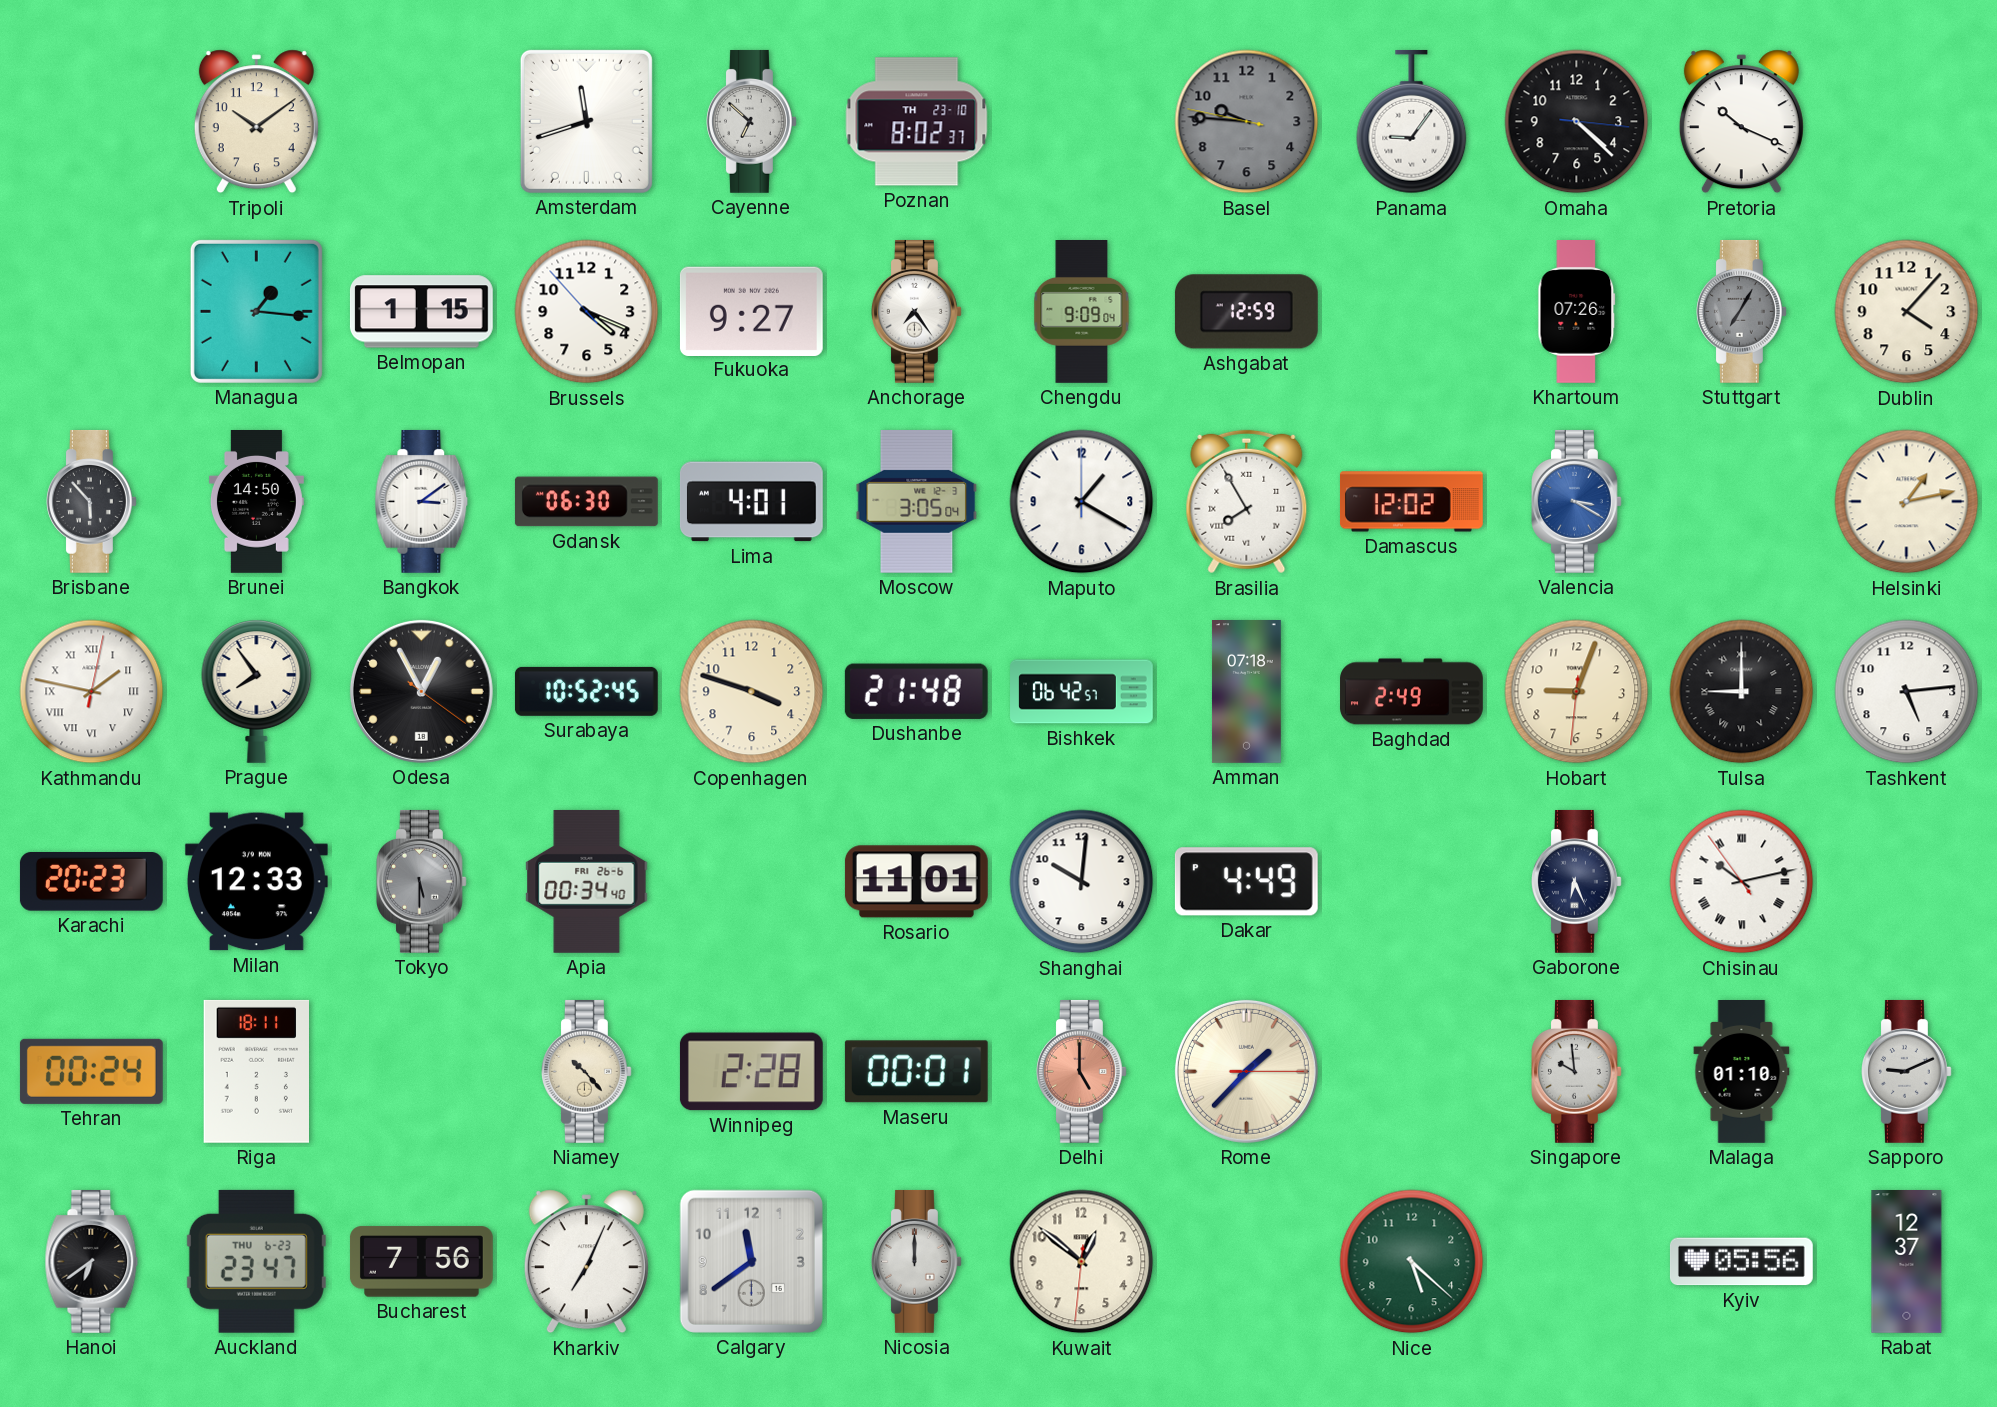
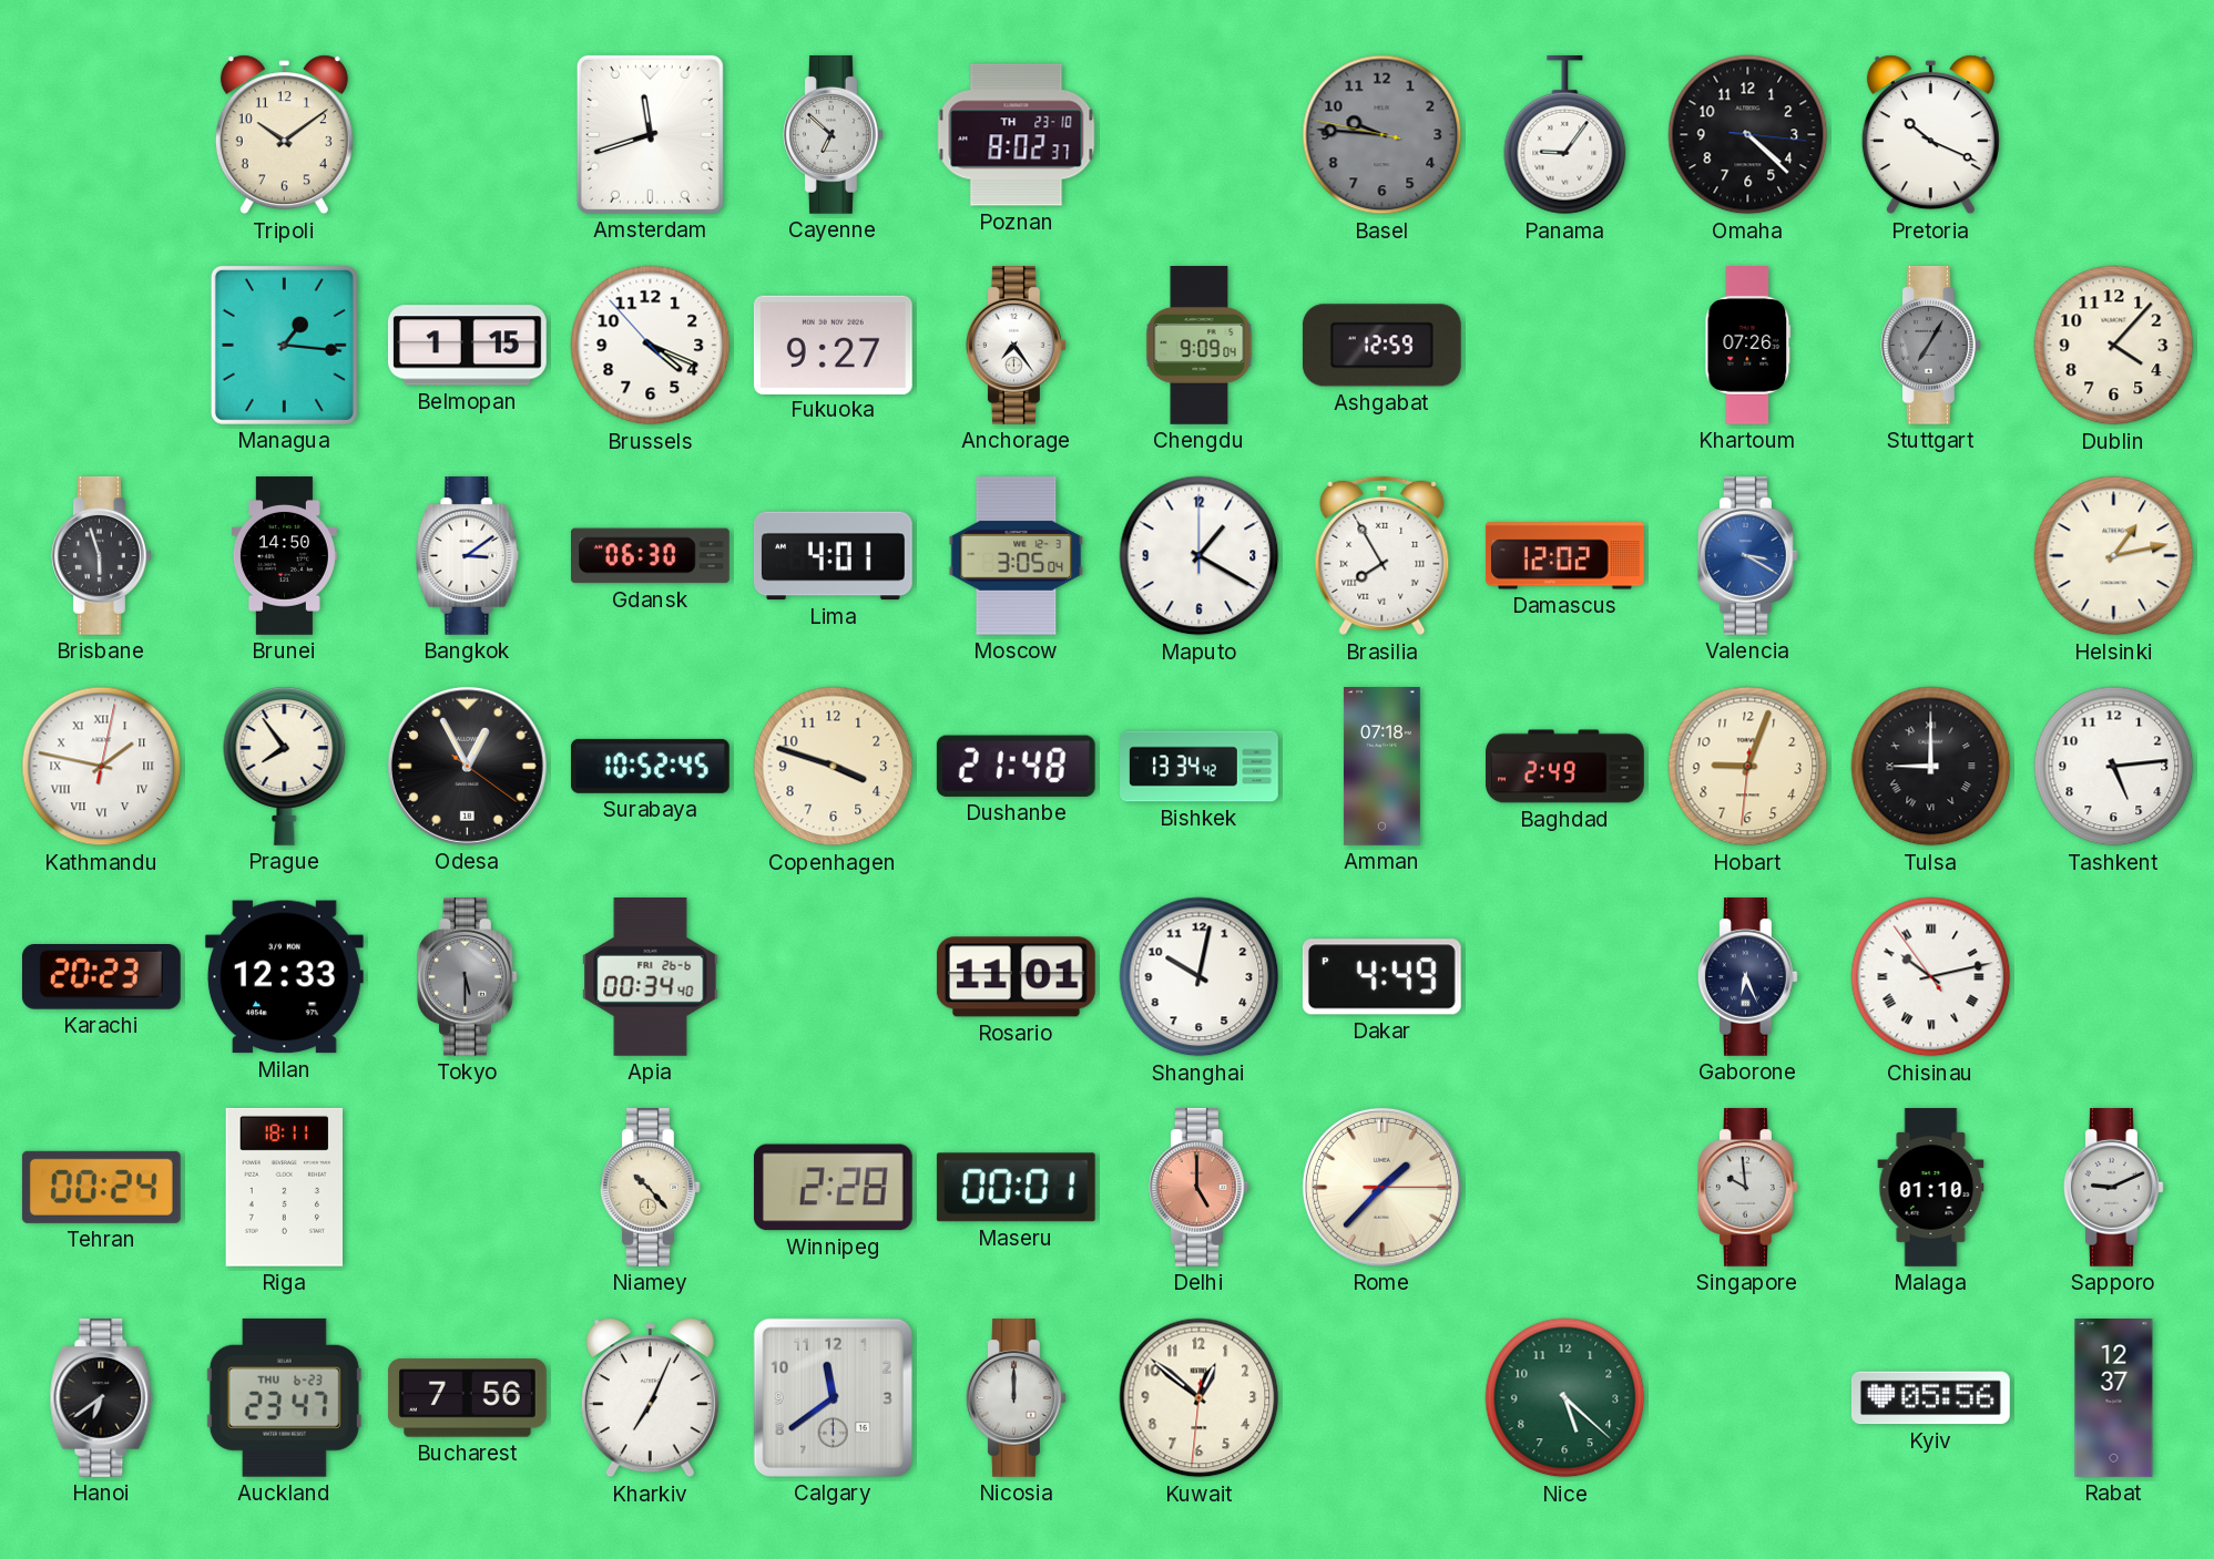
Brisbane: 5:53 -> 5:57 (101, 555)
Bishkek: 06:42 -> 13:34 (1200, 767)
Shanghai: 10:01 -> 10:02 (1200, 977)
